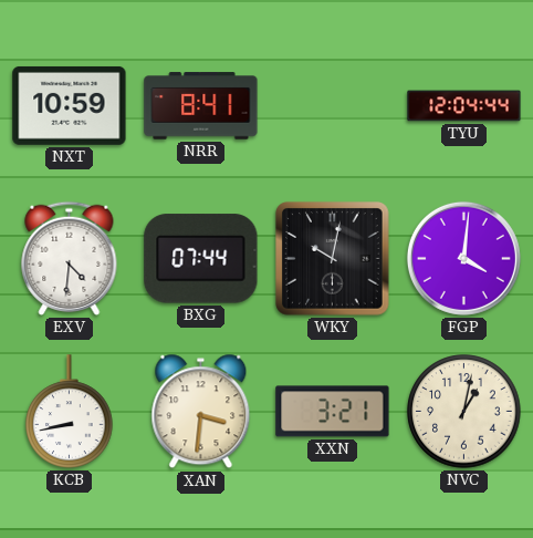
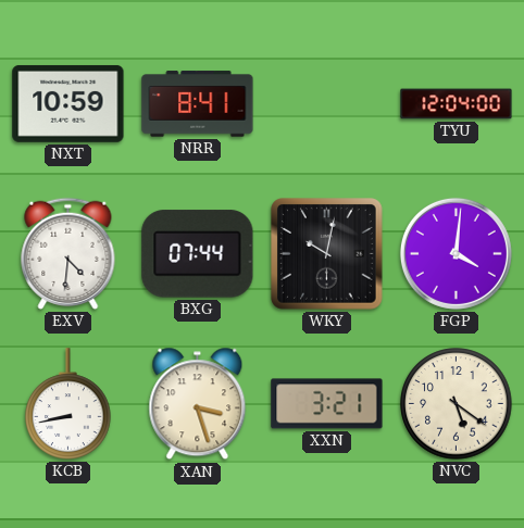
TYU: 12:04:44 -> 12:04:00 (457, 104)
XAN: 3:31 -> 3:27 (198, 404)
NVC: 1:02 -> 5:21 (457, 404)
